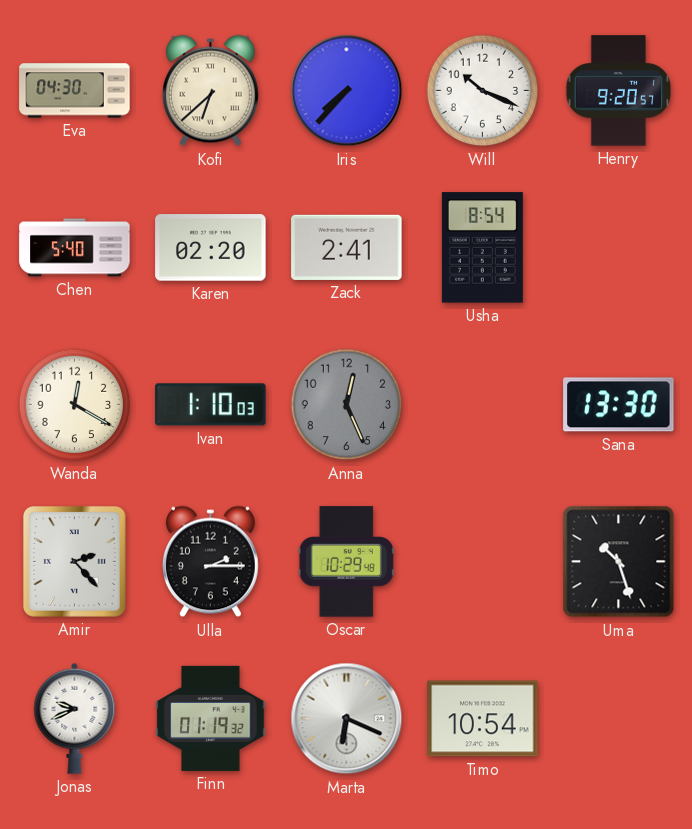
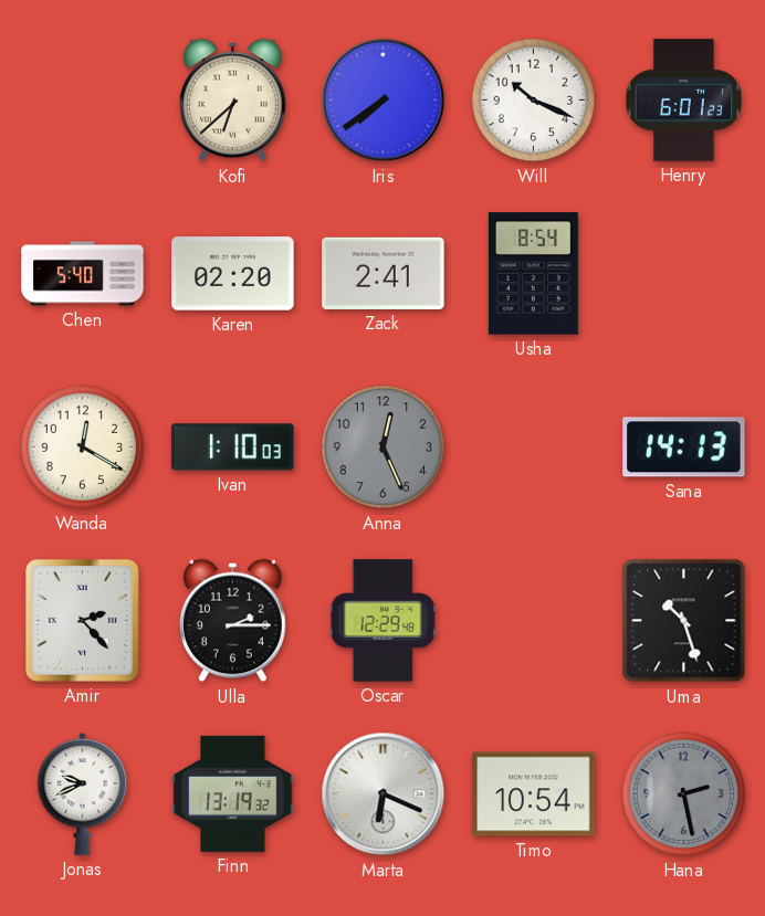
Eva: 04:30 -> none (75, 91)
Iris: 7:37 -> 7:39 (384, 101)
Henry: 9:20 -> 6:01 (684, 101)
Sana: 13:30 -> 14:13 (684, 448)
Oscar: 10:29 -> 12:29 (382, 621)
Finn: 01:19 -> 13:19 (233, 793)
Hana: none -> 2:28 (684, 794)
